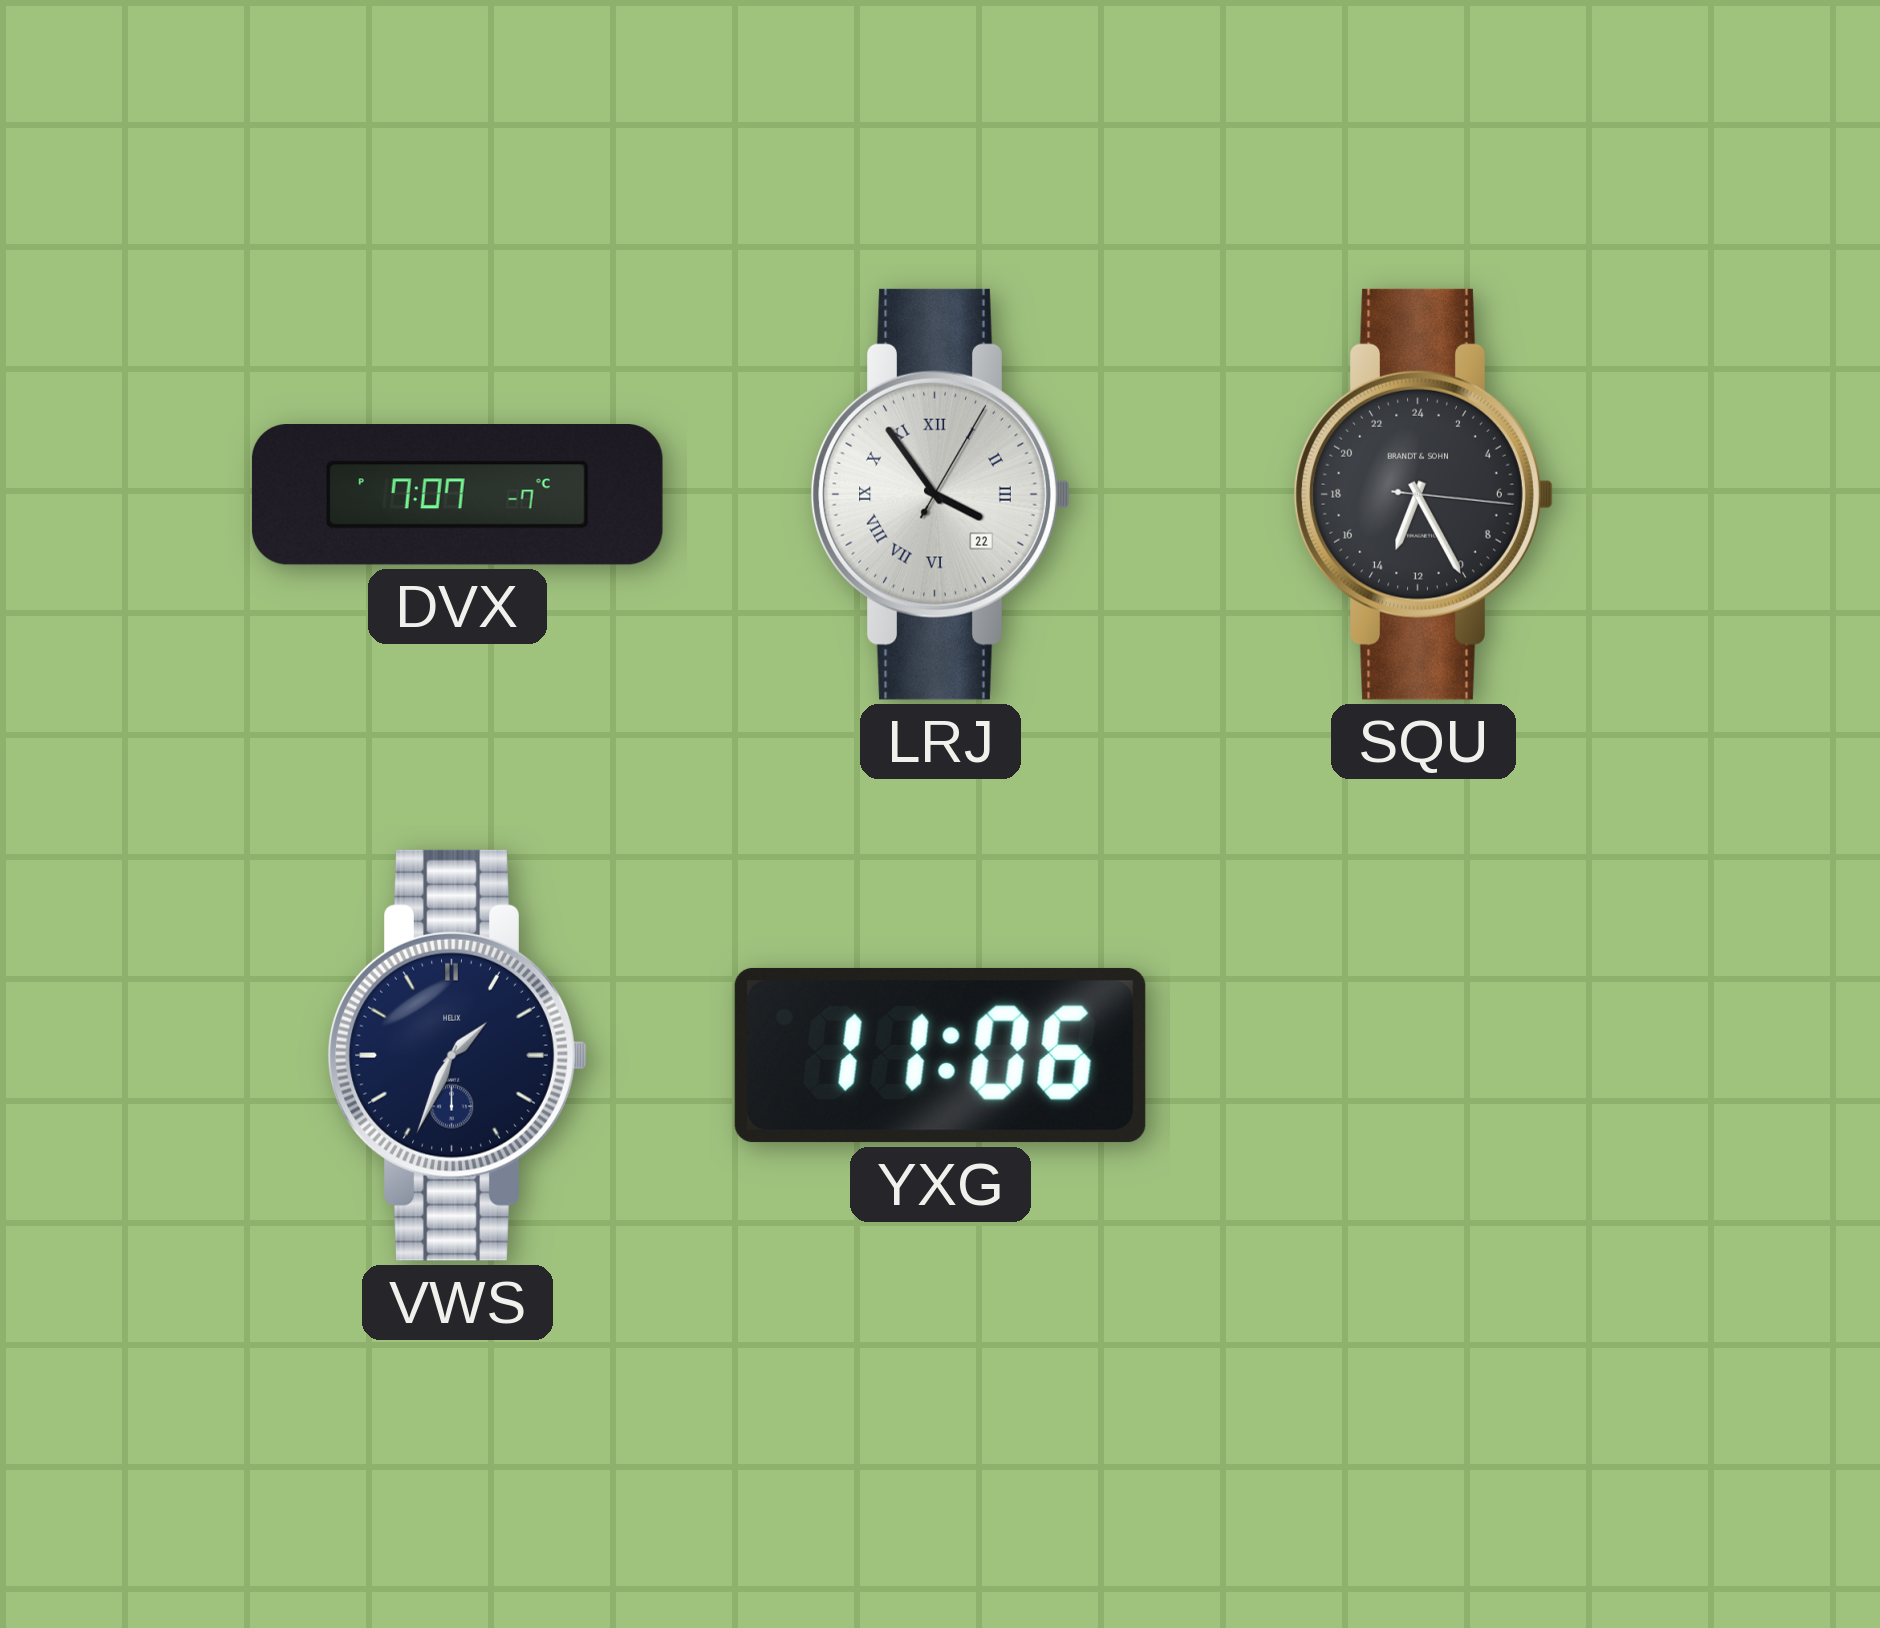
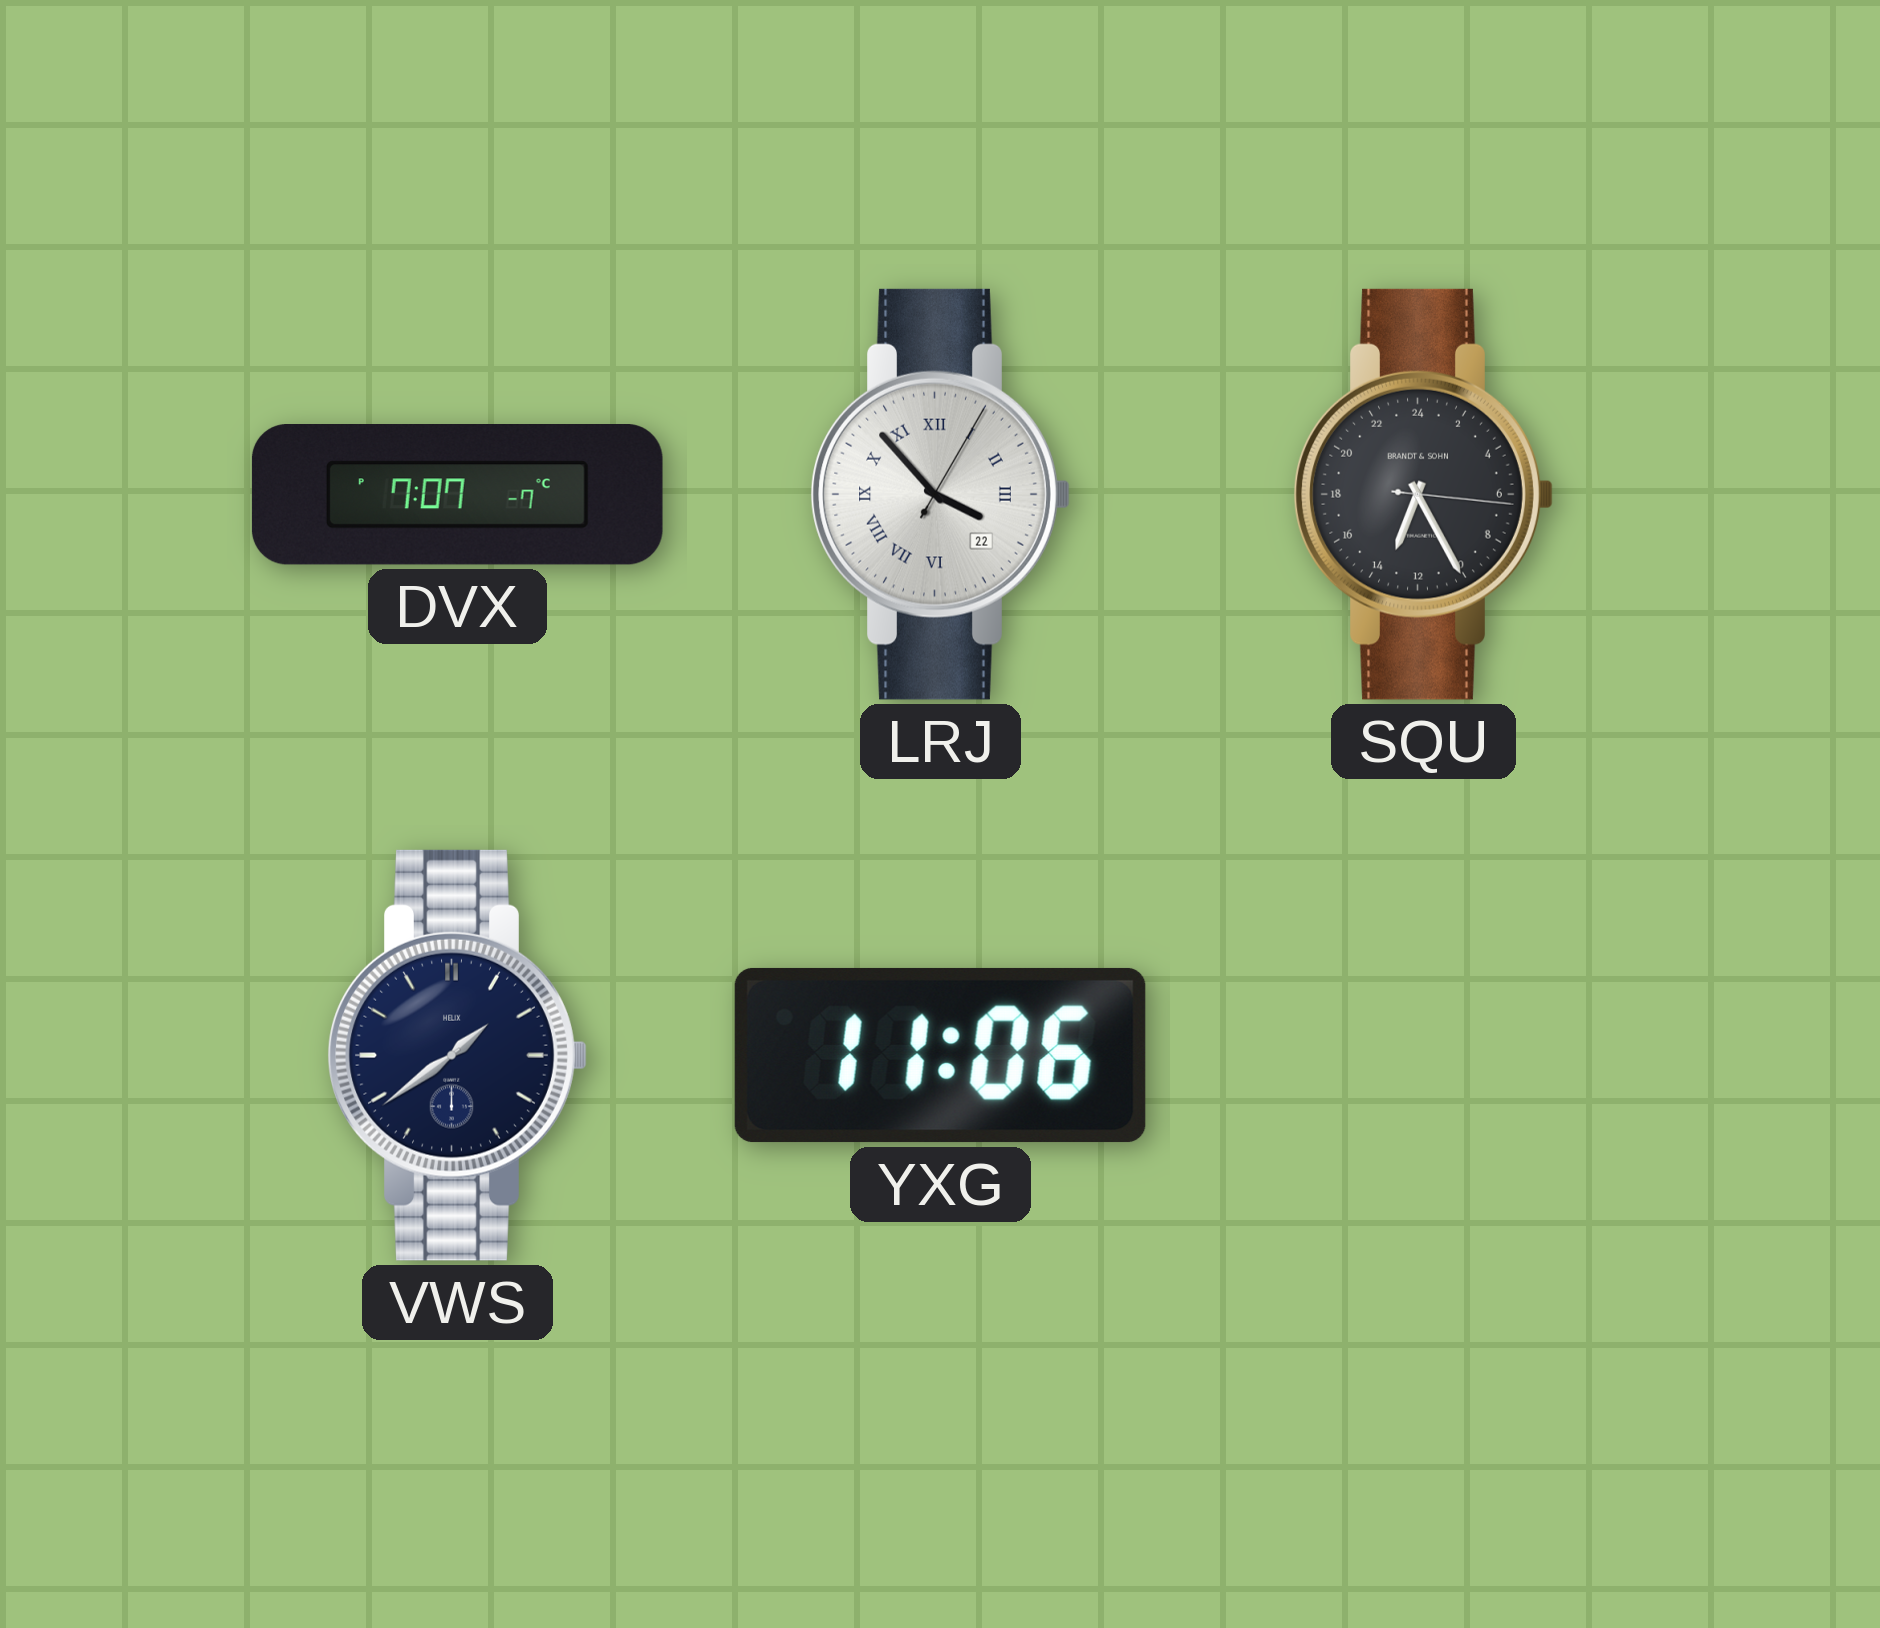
LRJ: 3:54 -> 3:53 (940, 494)
VWS: 1:34 -> 1:39 (457, 1055)
